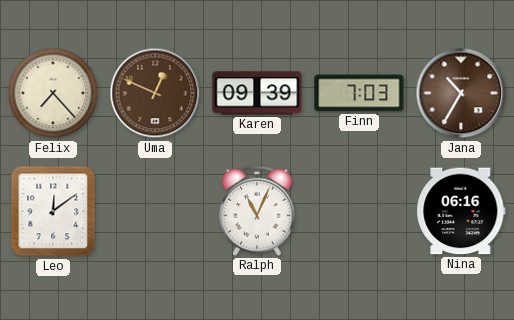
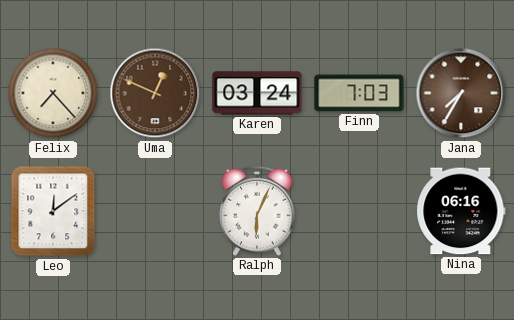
Karen: 09:39 -> 03:24 (257, 93)
Jana: 10:35 -> 7:35 (461, 93)
Ralph: 11:04 -> 6:04 (257, 211)
